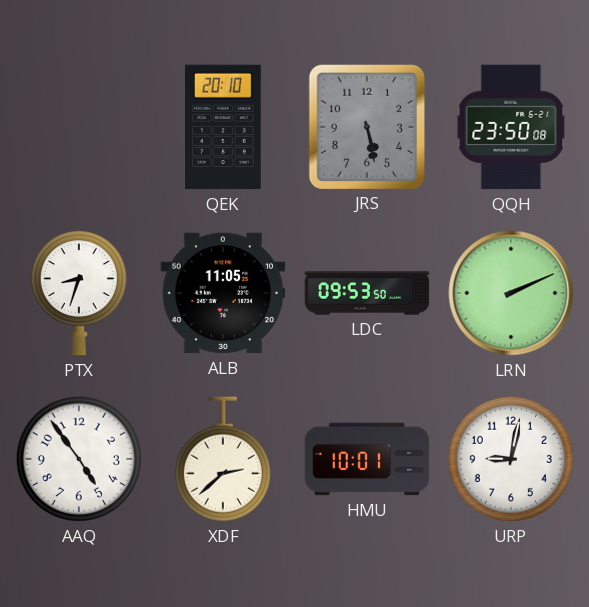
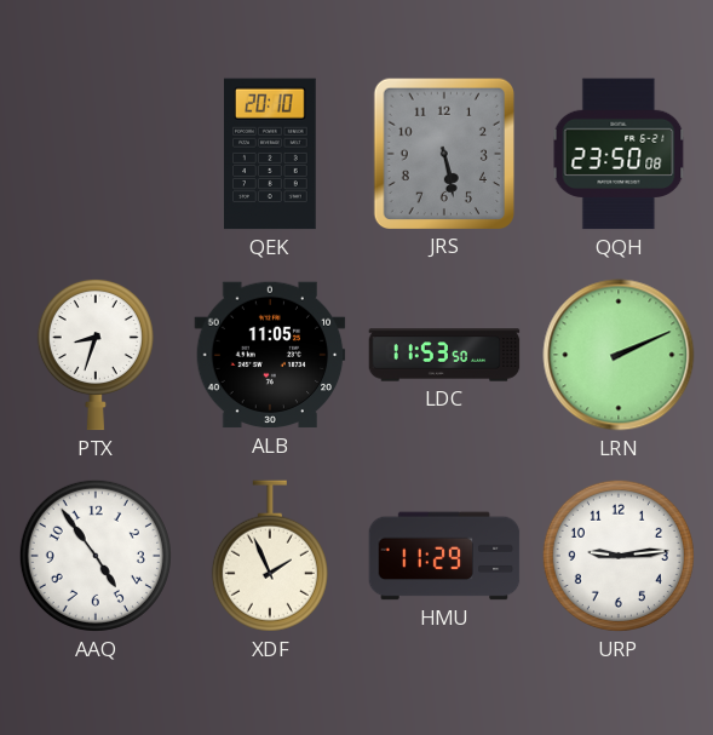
LDC: 09:53 -> 11:53 (444, 355)
XDF: 2:38 -> 1:56 (270, 556)
HMU: 10:01 -> 11:29 (444, 556)
URP: 9:02 -> 9:14 (619, 556)
